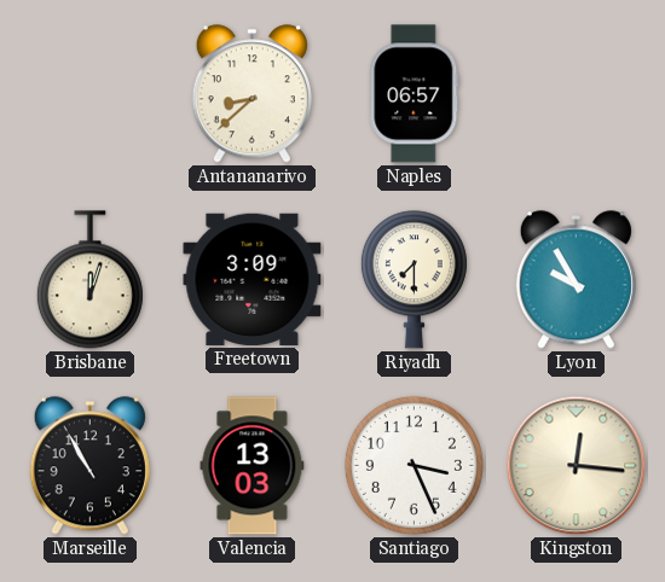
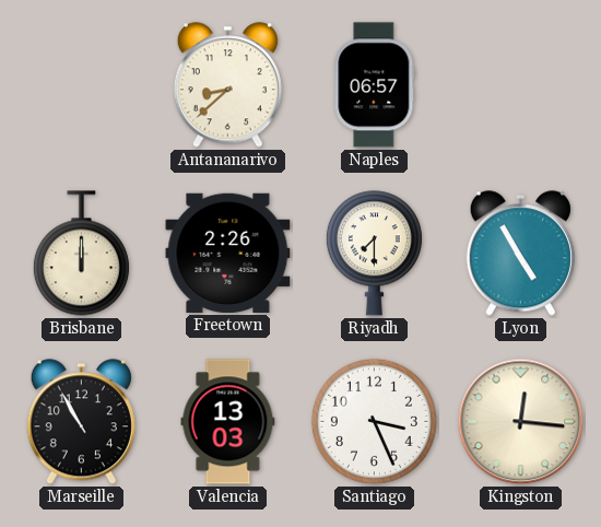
Brisbane: 12:03 -> 12:00 (81, 254)
Freetown: 3:09 -> 2:26 (228, 253)
Lyon: 9:55 -> 4:55 (520, 254)
